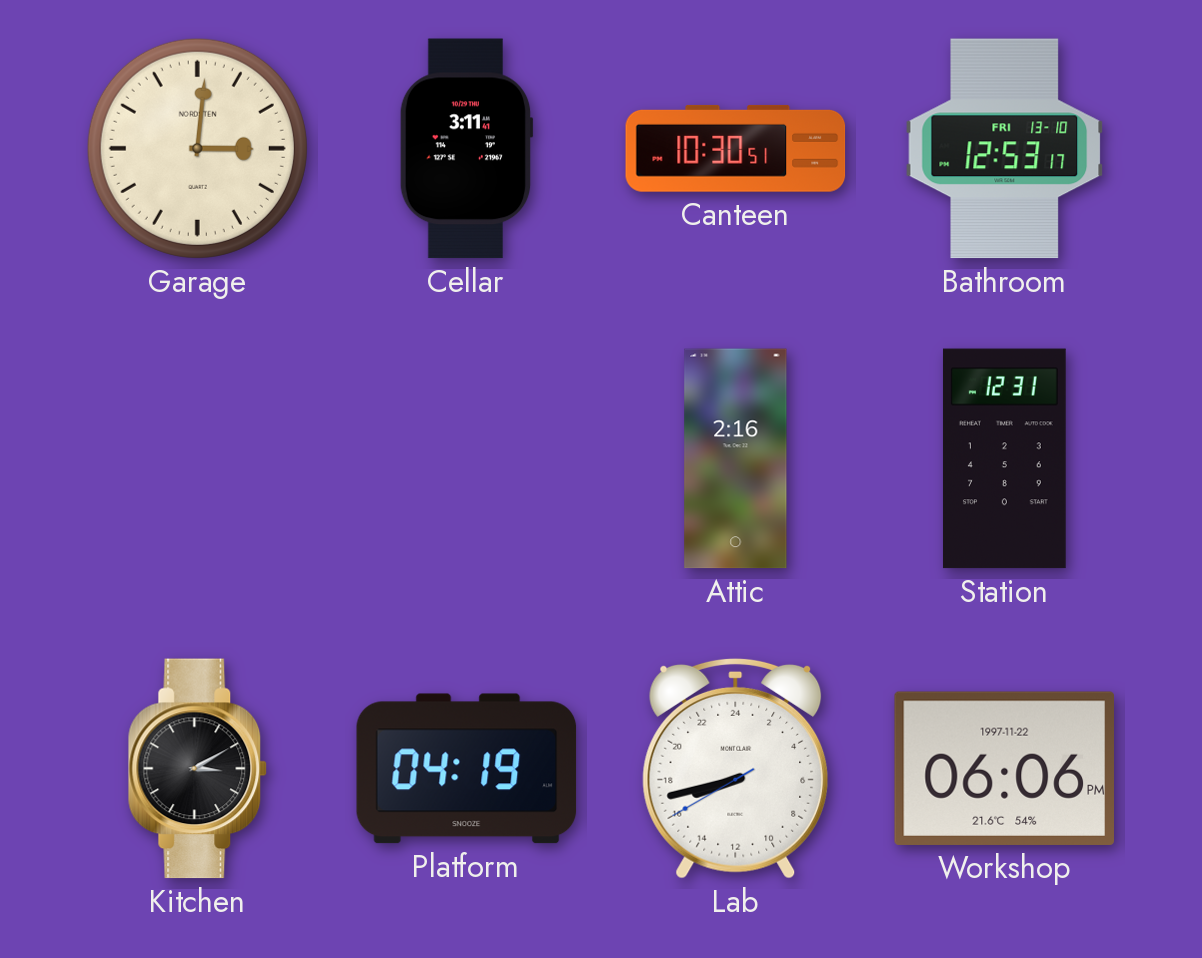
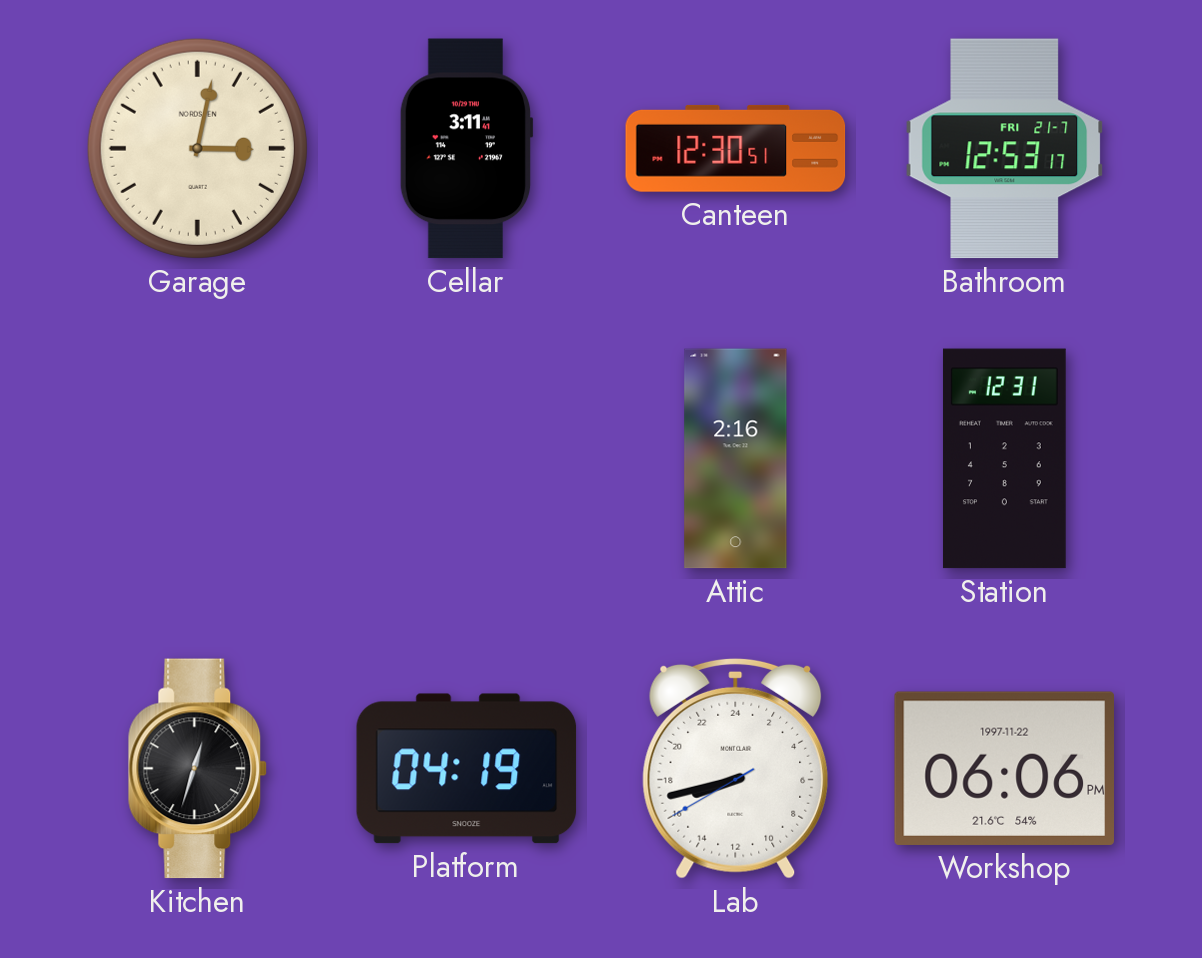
Garage: 3:01 -> 3:02 (197, 148)
Canteen: 10:30 -> 12:30 (736, 148)
Bathroom date: FRI 13-10 -> FRI 21-7 (1005, 149)
Kitchen: 3:10 -> 12:33 (198, 769)
